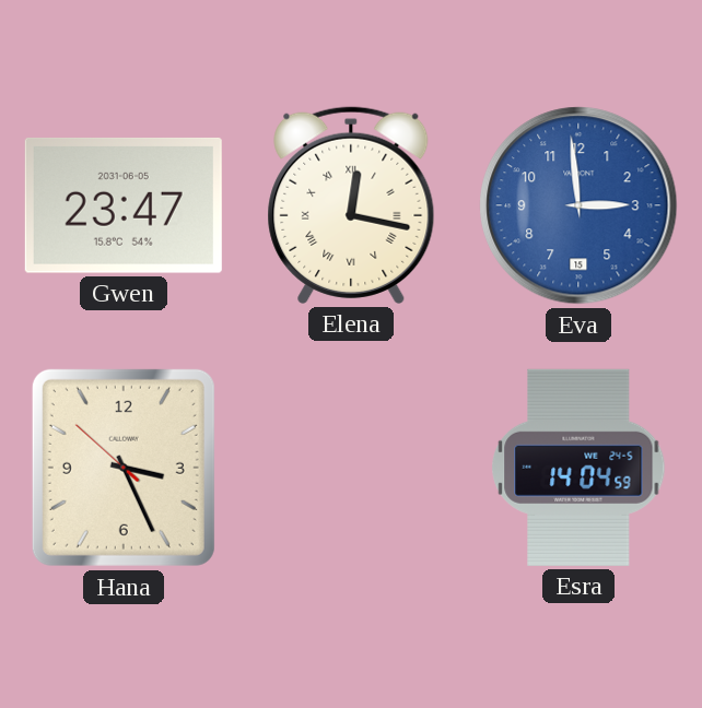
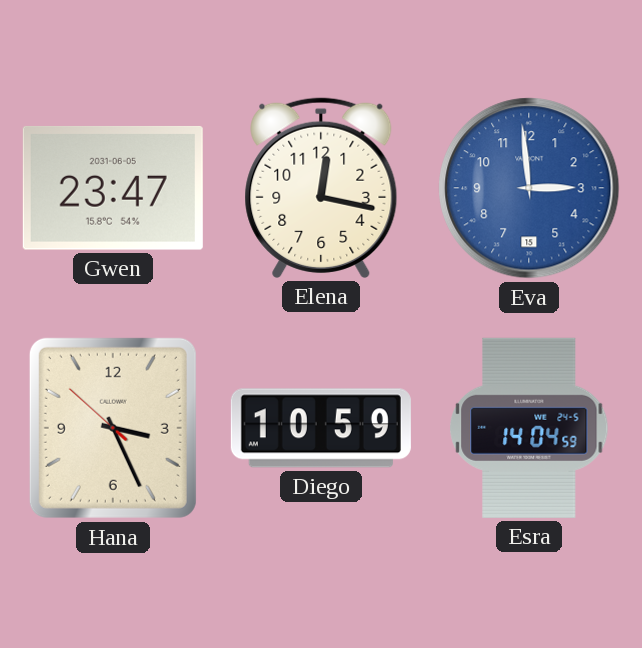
Elena numerals: Roman -> Arabic (321, 188)
Diego: none -> 10:59 (321, 428)
